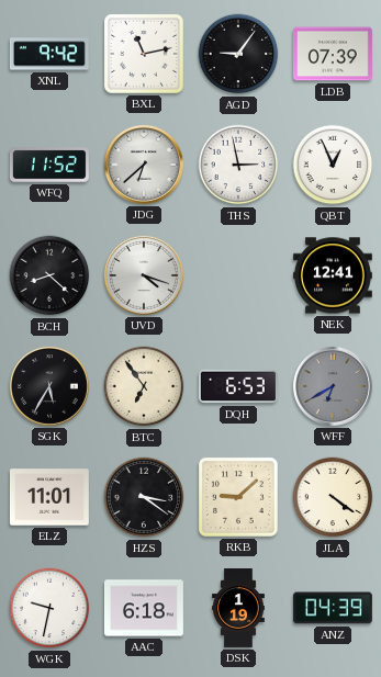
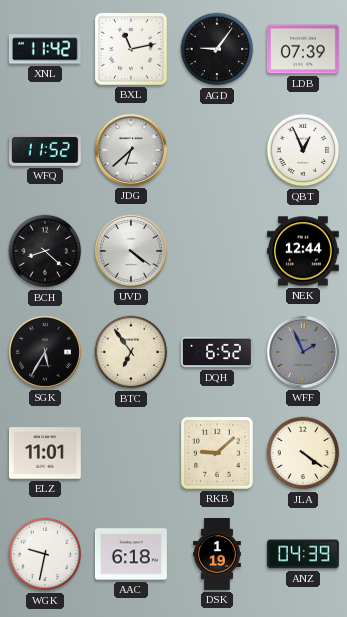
XNL: 9:42 -> 11:42 (45, 49)
THS: 2:58 -> none (238, 165)
UVD: 4:18 -> 4:21 (131, 251)
NEK: 12:41 -> 12:44 (303, 251)
DQH: 6:53 -> 6:52 (217, 352)
WFF: 6:40 -> 1:56 (303, 352)
HZS: 3:21 -> none (144, 497)
